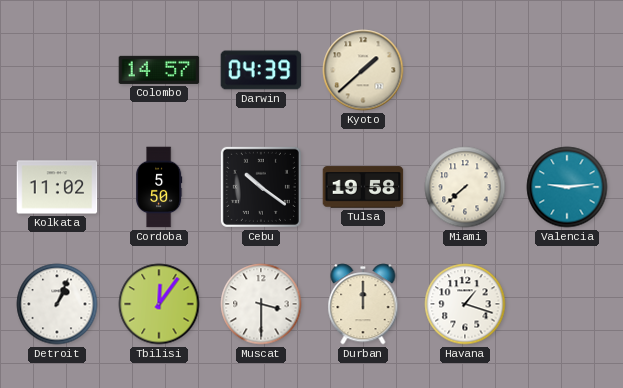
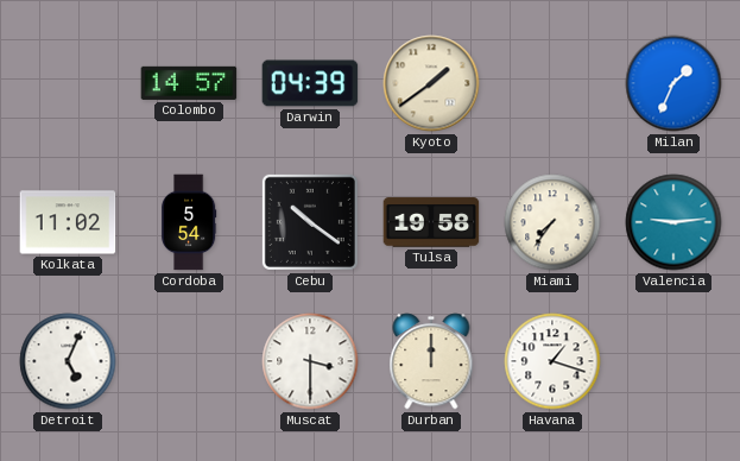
Kyoto: 1:38 -> 1:39 (431, 83)
Milan: none -> 1:34 (673, 83)
Cordoba: 5:50 -> 5:54 (190, 222)
Miami: 7:38 -> 7:36 (552, 222)
Detroit: 1:04 -> 5:04 (68, 361)
Tbilisi: 12:06 -> none (159, 304)
